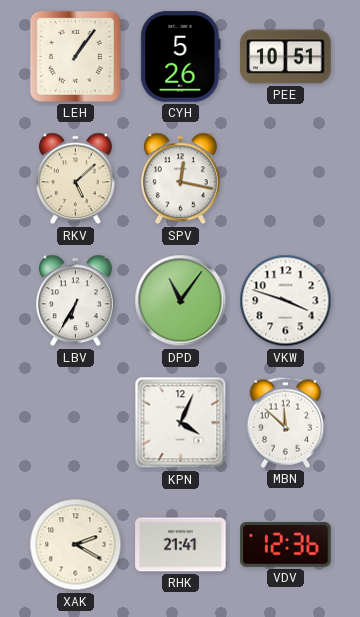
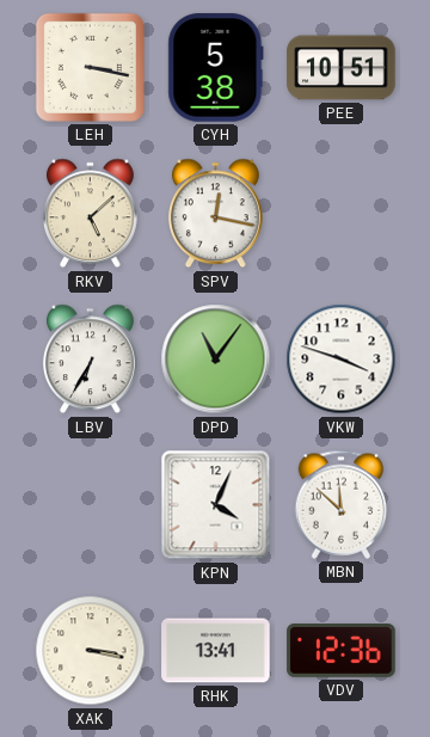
LEH: 1:06 -> 3:17 (90, 67)
CYH: 5:26 -> 5:38 (216, 68)
XAK: 2:20 -> 3:17 (91, 651)
RHK: 21:41 -> 13:41 (216, 651)
